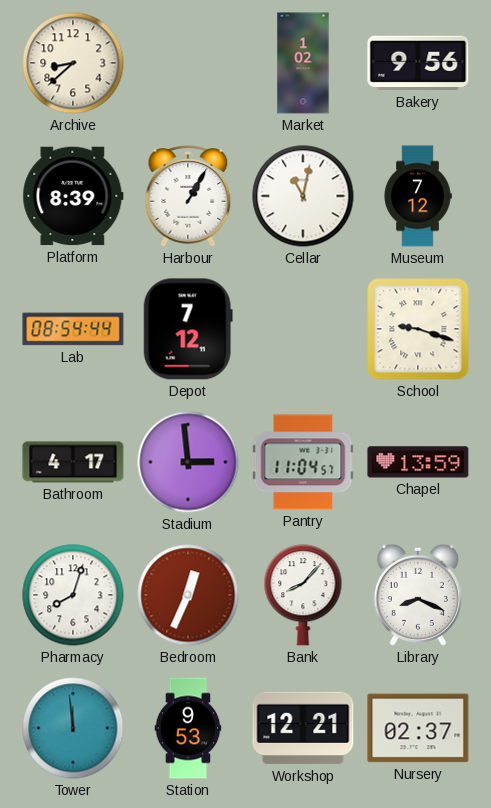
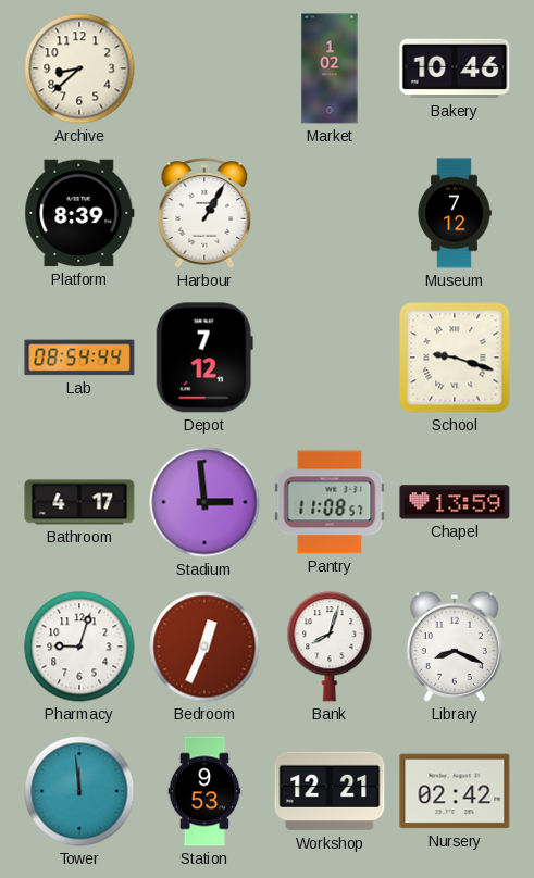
Bakery: 9:56 -> 10:46 (455, 68)
Cellar: 11:02 -> none (303, 196)
Pantry: 11:04 -> 11:08 (330, 502)
Pharmacy: 8:03 -> 9:03 (79, 647)
Bank: 8:07 -> 8:03 (330, 647)
Nursery: 02:37 -> 02:42 (455, 791)
